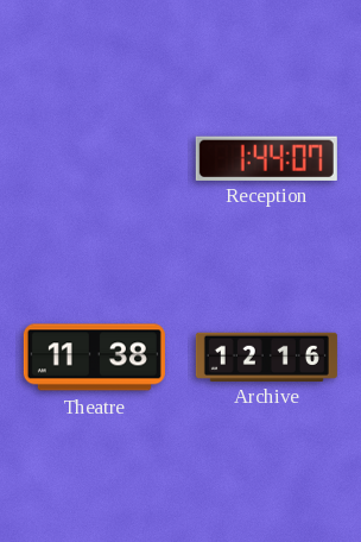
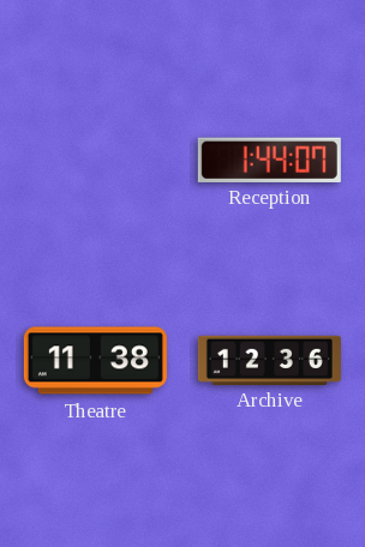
Archive: 12:16 -> 12:36 (269, 360)
